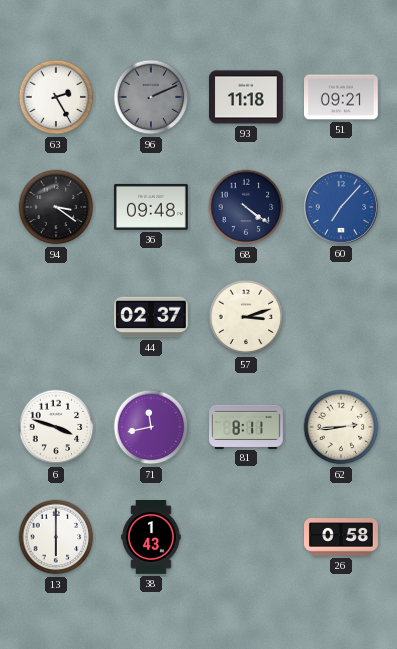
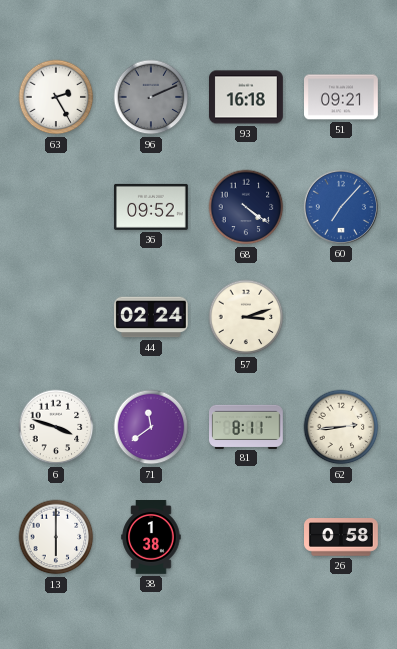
93: 11:18 -> 16:18 (247, 97)
94: 3:21 -> none (56, 207)
36: 09:48 -> 09:52 (152, 207)
44: 02:37 -> 02:24 (151, 317)
71: 11:43 -> 11:39 (151, 427)
38: 1:43 -> 1:38 (151, 538)
